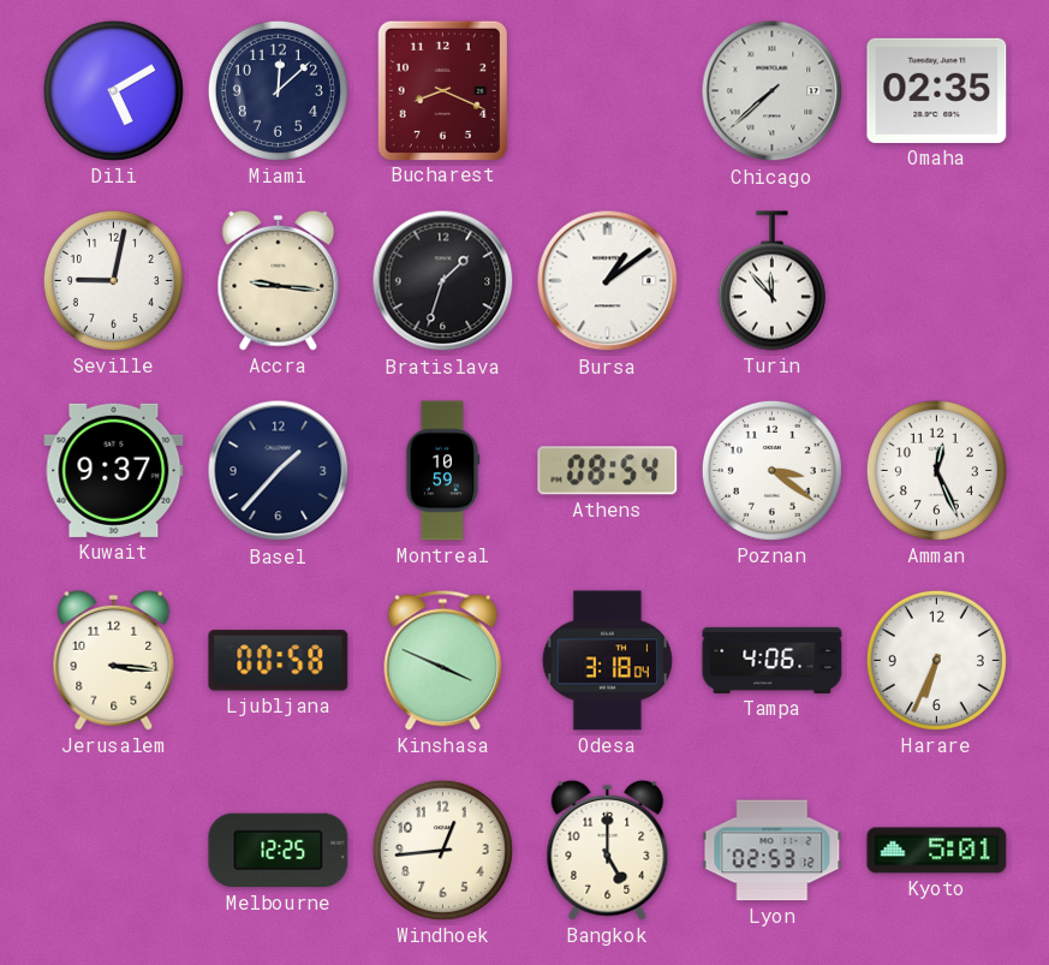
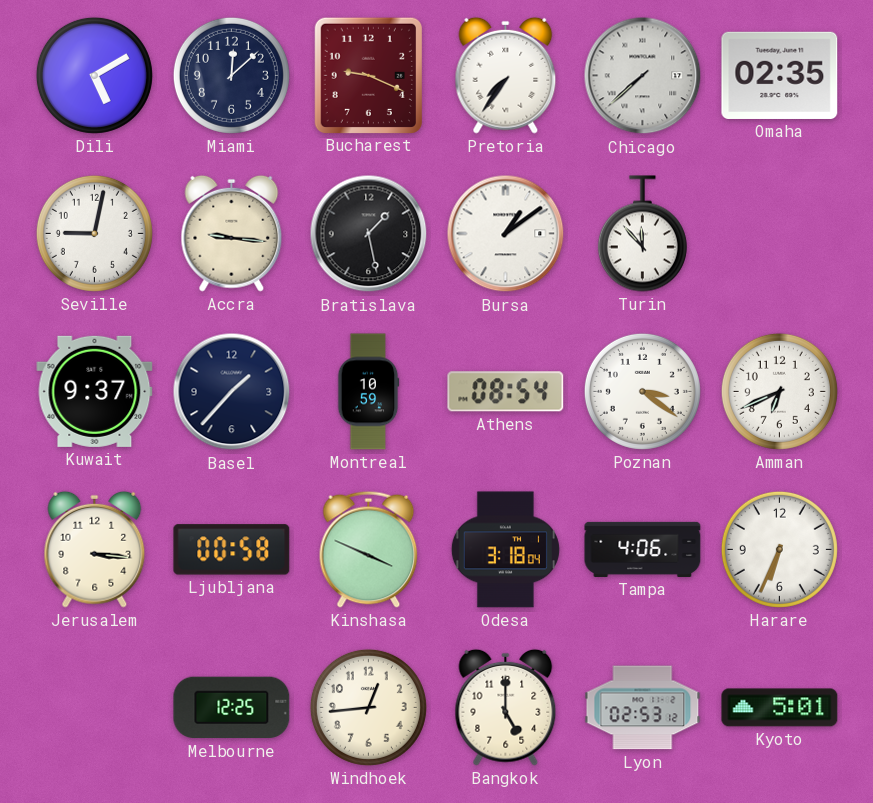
Bucharest: 8:19 -> 9:19 (368, 75)
Pretoria: none -> 7:36 (506, 75)
Bratislava: 1:33 -> 1:28 (369, 234)
Amman: 12:26 -> 6:41 (779, 391)
